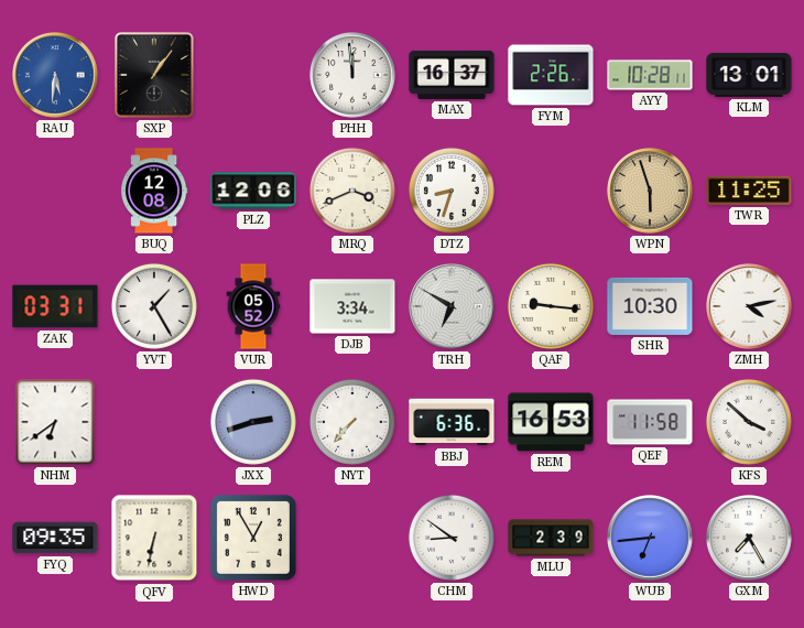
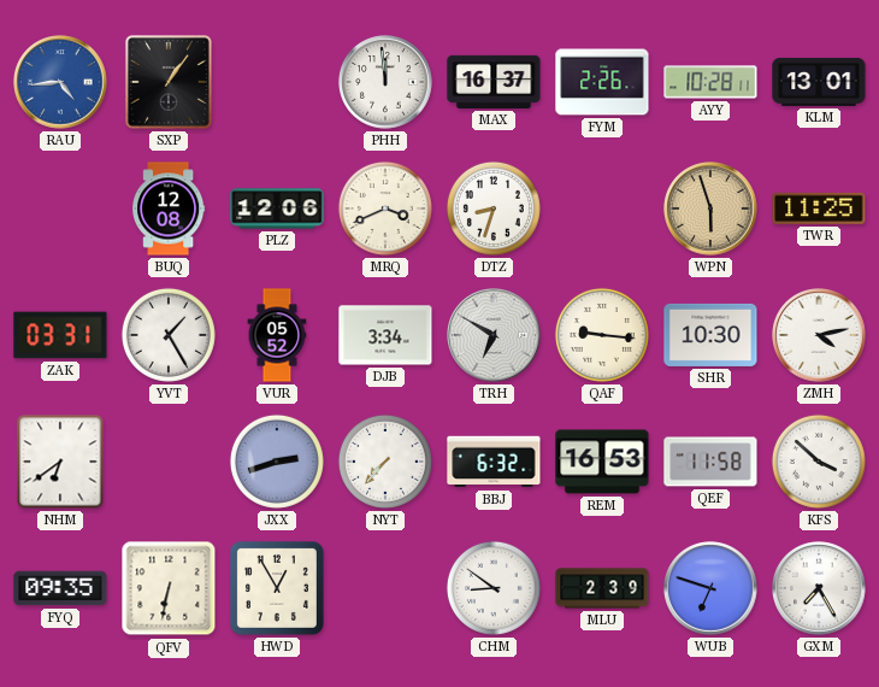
RAU: 5:31 -> 4:44 (60, 82)
BBJ: 6:36 -> 6:32 (494, 462)
WUB: 6:44 -> 6:48 (710, 588)
